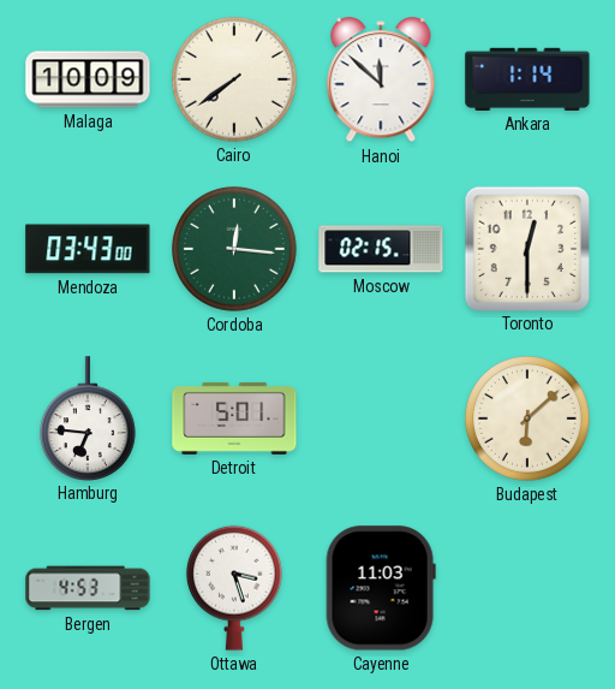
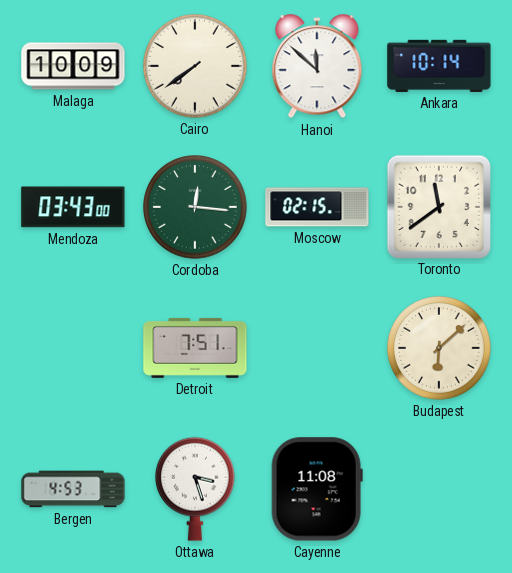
Ankara: 1:14 -> 10:14 (439, 66)
Toronto: 12:30 -> 11:39 (438, 206)
Hamburg: 6:46 -> none (88, 418)
Detroit: 5:01 -> 7:51 (195, 348)
Cayenne: 11:03 -> 11:08 (317, 489)
